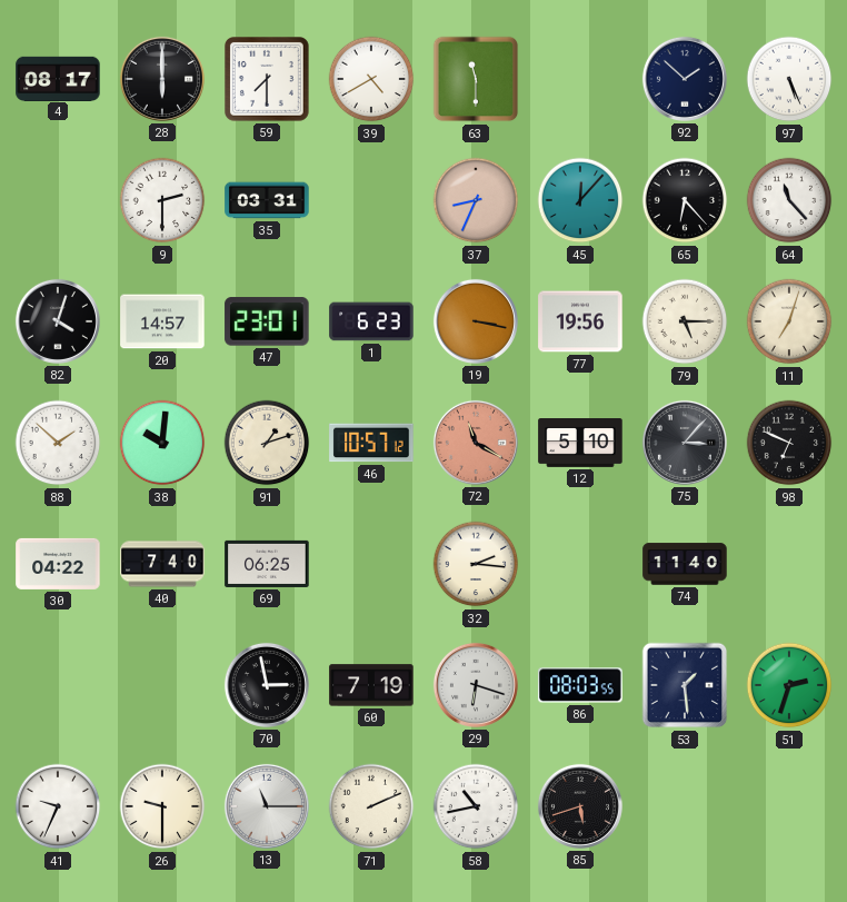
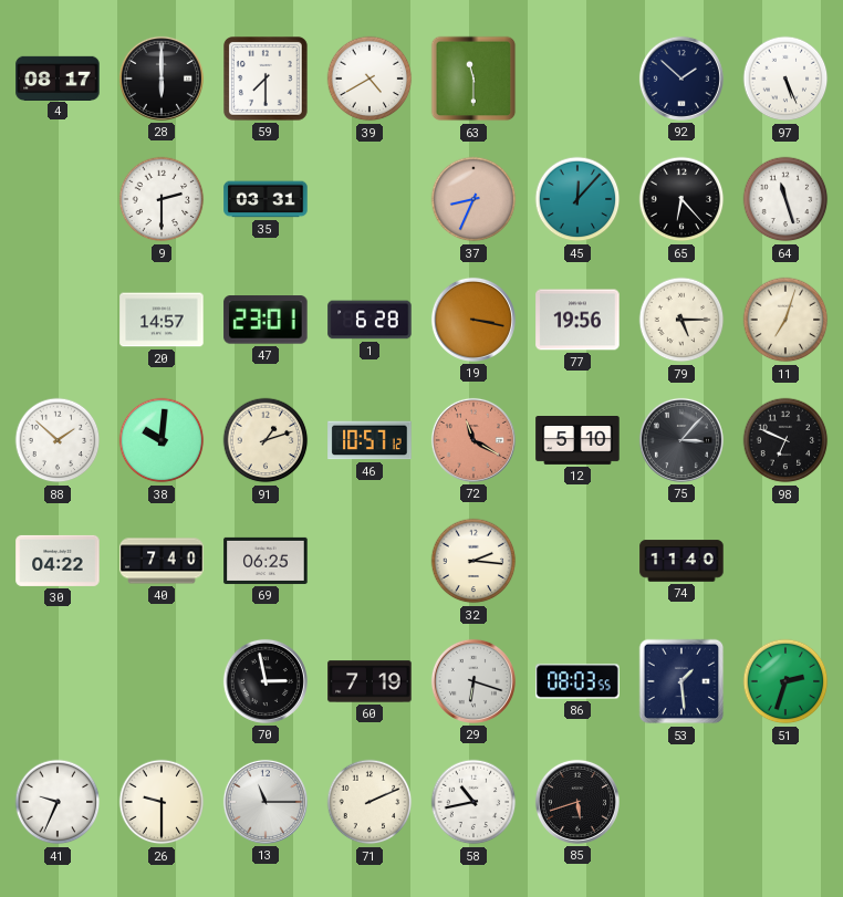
64: 11:23 -> 11:27 (785, 199)
82: 4:03 -> none (58, 321)
1: 6:23 -> 6:28 (370, 320)
